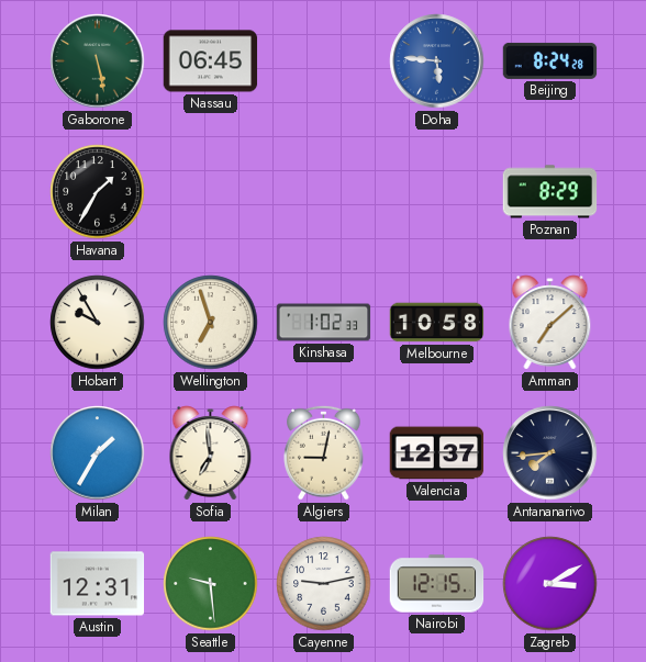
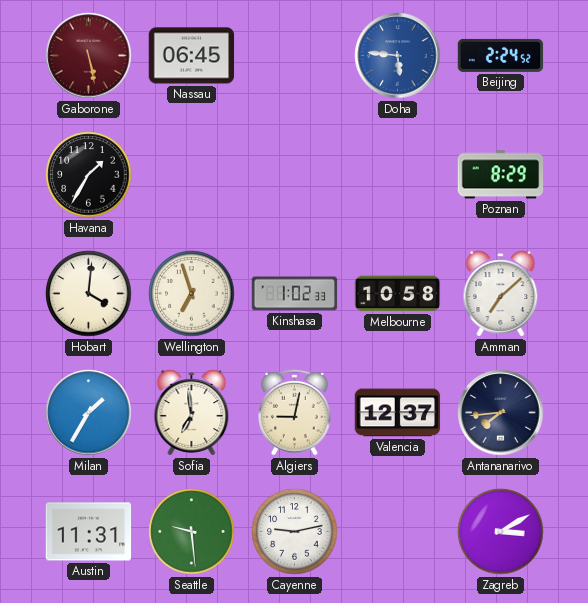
Gaborone dial: green -> burgundy (89, 56)
Beijing: 8:24 -> 2:24 (501, 55)
Hobart: 9:55 -> 4:01 (89, 294)
Austin: 12:31 -> 11:31 (89, 532)
Nairobi: 12:15 -> none (437, 584)
